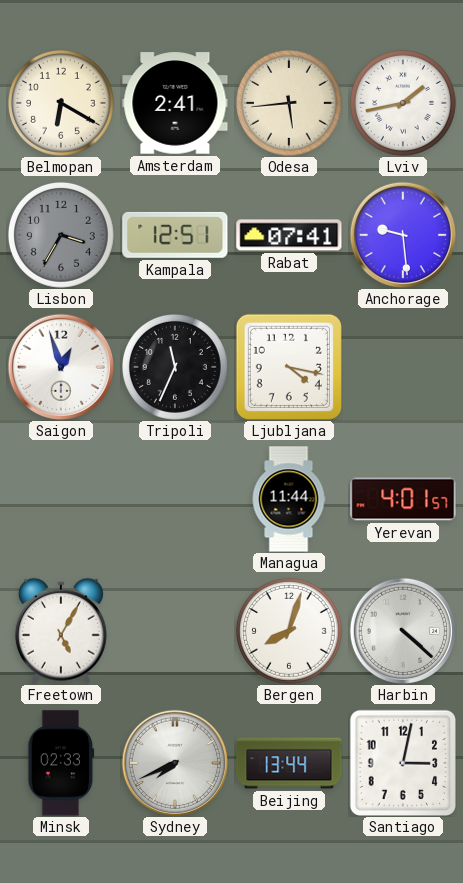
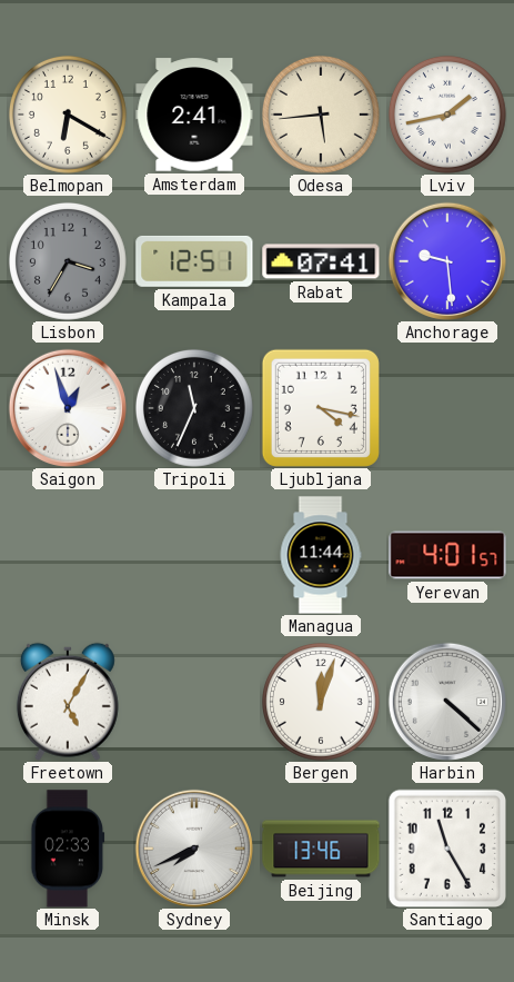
Bergen: 8:03 -> 12:03 (321, 702)
Beijing: 13:44 -> 13:46 (321, 849)
Santiago: 3:02 -> 11:25 (446, 847)
